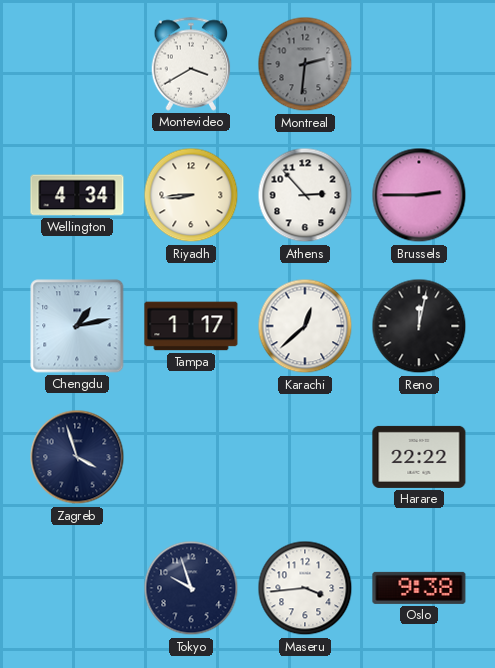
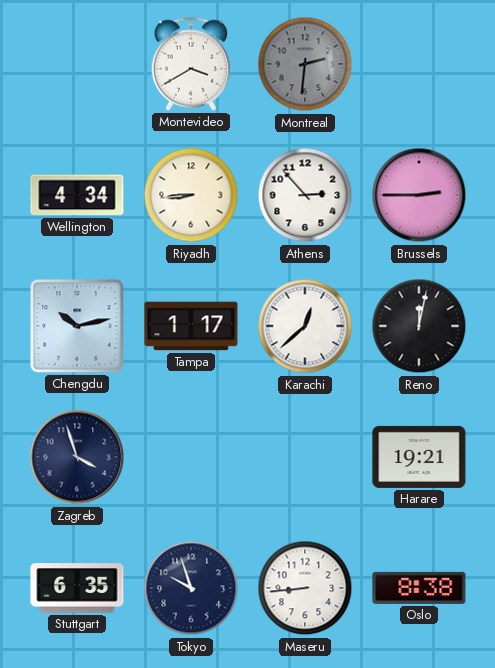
Chengdu: 1:13 -> 10:13 (77, 326)
Harare: 22:22 -> 19:21 (419, 457)
Stuttgart: none -> 6:35 (77, 588)
Maseru: 3:44 -> 8:44 (305, 588)
Oslo: 9:38 -> 8:38 (419, 588)
